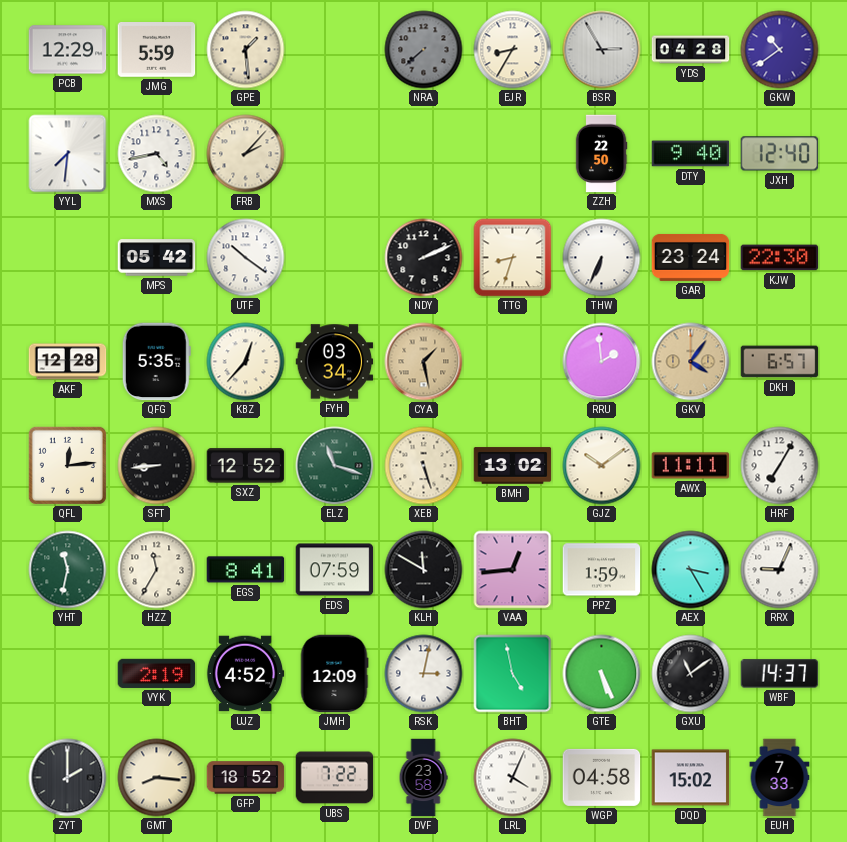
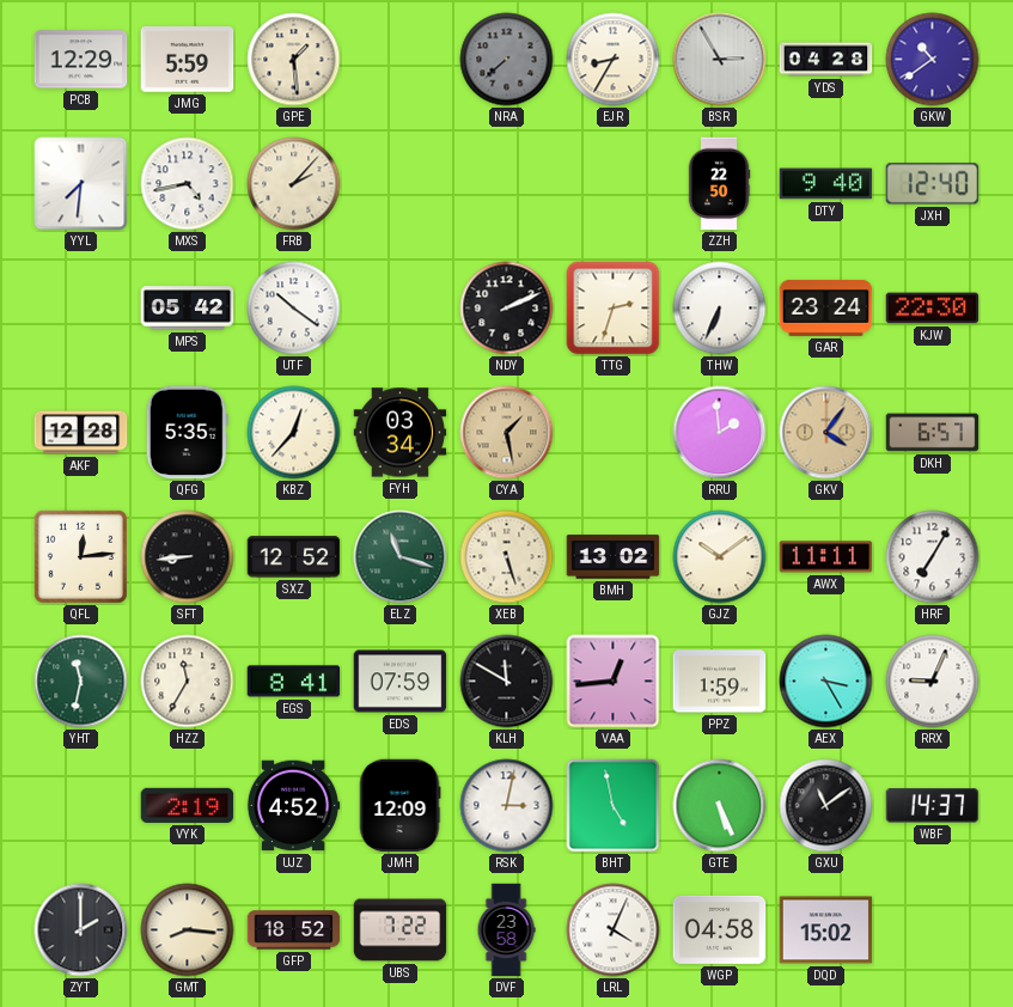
TTG: 8:33 -> 2:33 (614, 309)
EUH: 7:33 -> none (780, 778)
